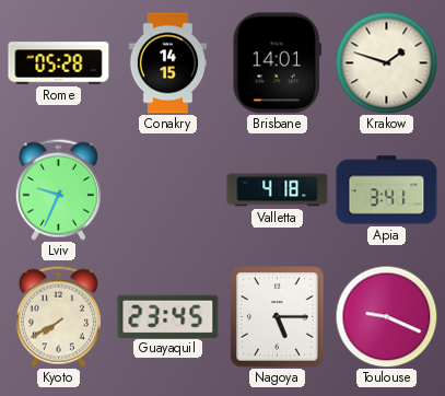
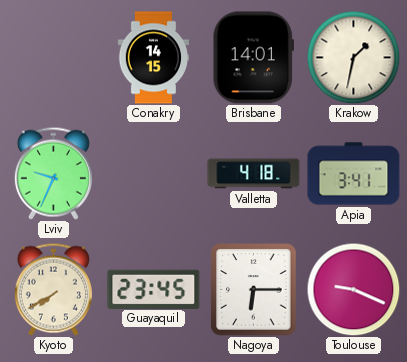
Rome: 05:28 -> none (59, 63)
Krakow: 1:48 -> 1:32 (353, 57)
Nagoya: 5:15 -> 6:15 (254, 290)
